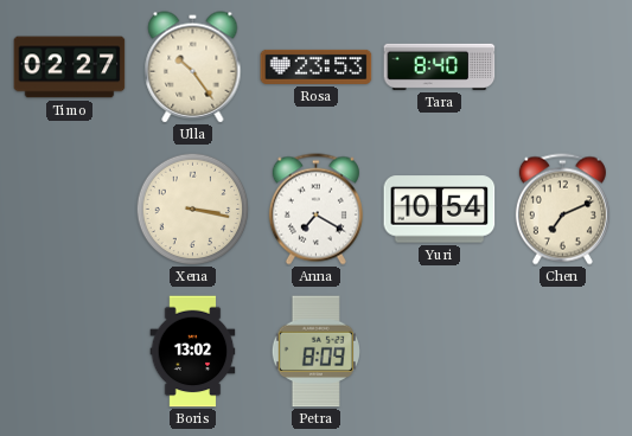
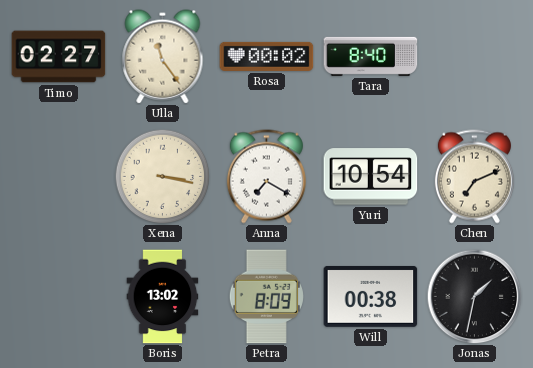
Ulla: 10:24 -> 11:24 (163, 57)
Rosa: 23:53 -> 00:02 (267, 56)
Will: none -> 00:38 (371, 296)
Jonas: none -> 1:32 (474, 296)
